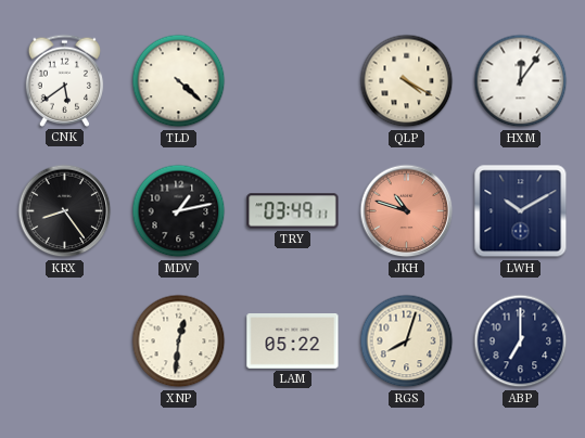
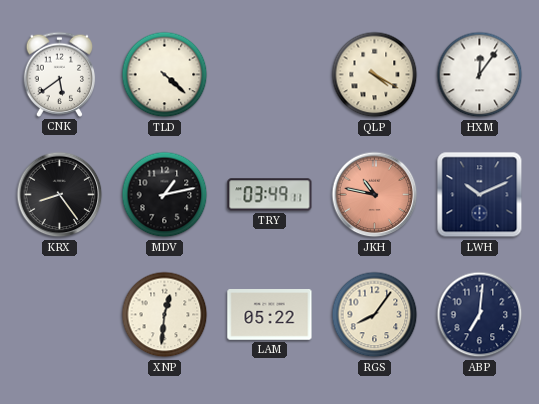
JKH: 10:48 -> 10:47 (375, 195)
LWH: 10:10 -> 10:11 (480, 195)
RGS: 8:03 -> 8:06 (375, 315)
ABP: 7:00 -> 7:01 (480, 315)
